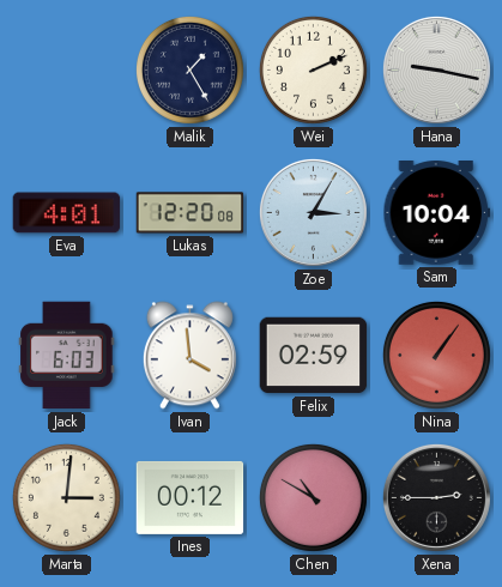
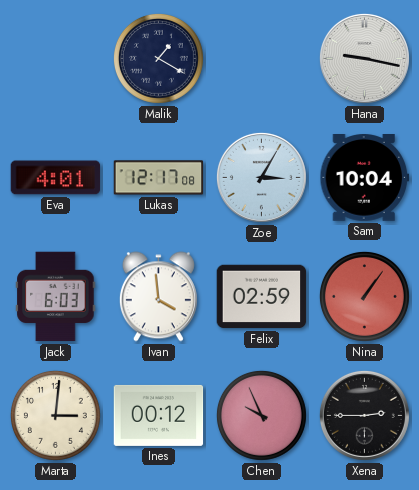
Malik: 1:25 -> 1:20 (158, 58)
Wei: 2:11 -> none (313, 69)
Lukas: 12:20 -> 12:17 (159, 178)
Chen: 10:50 -> 9:56 (261, 415)
